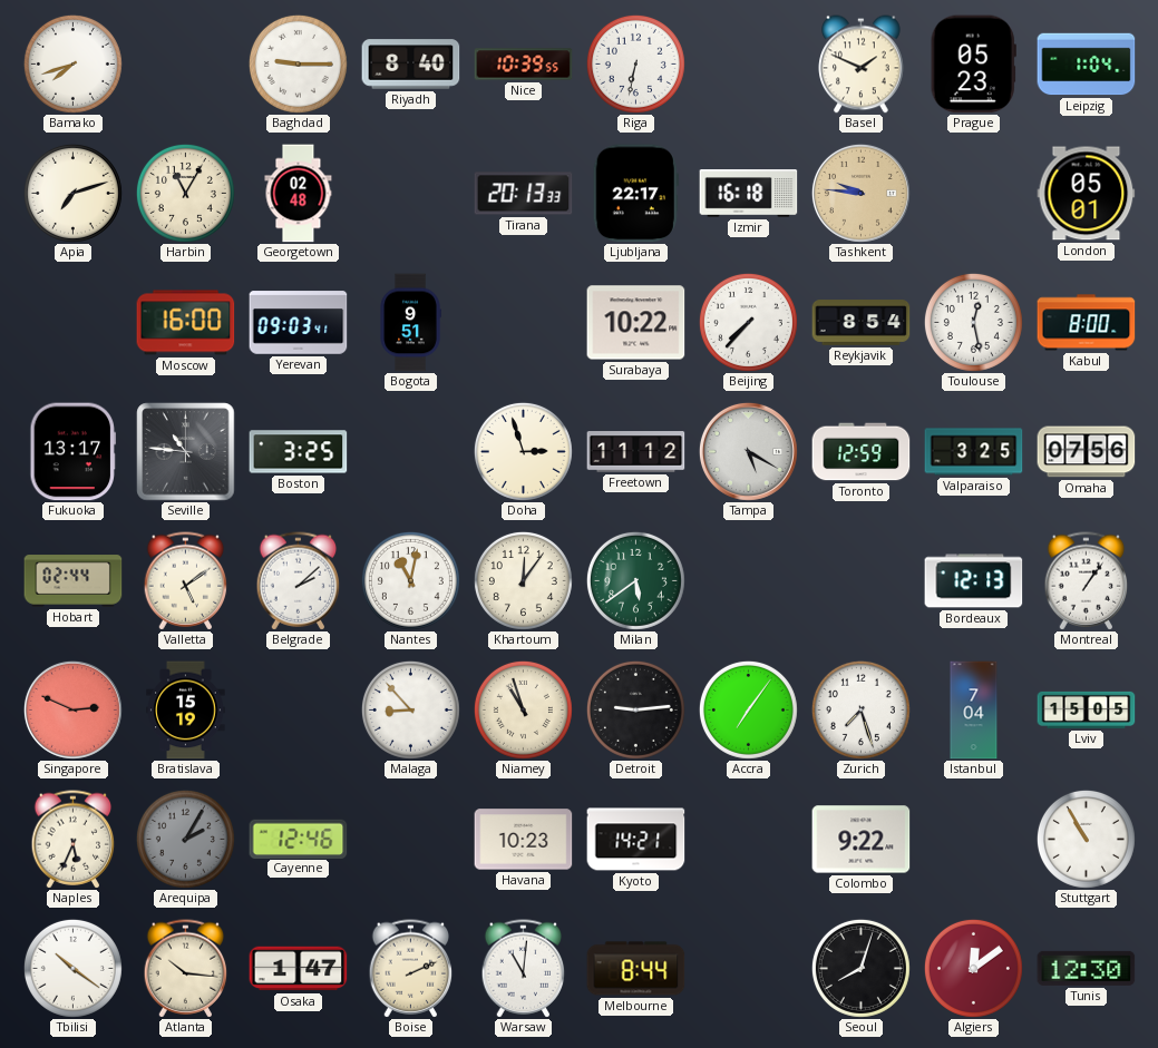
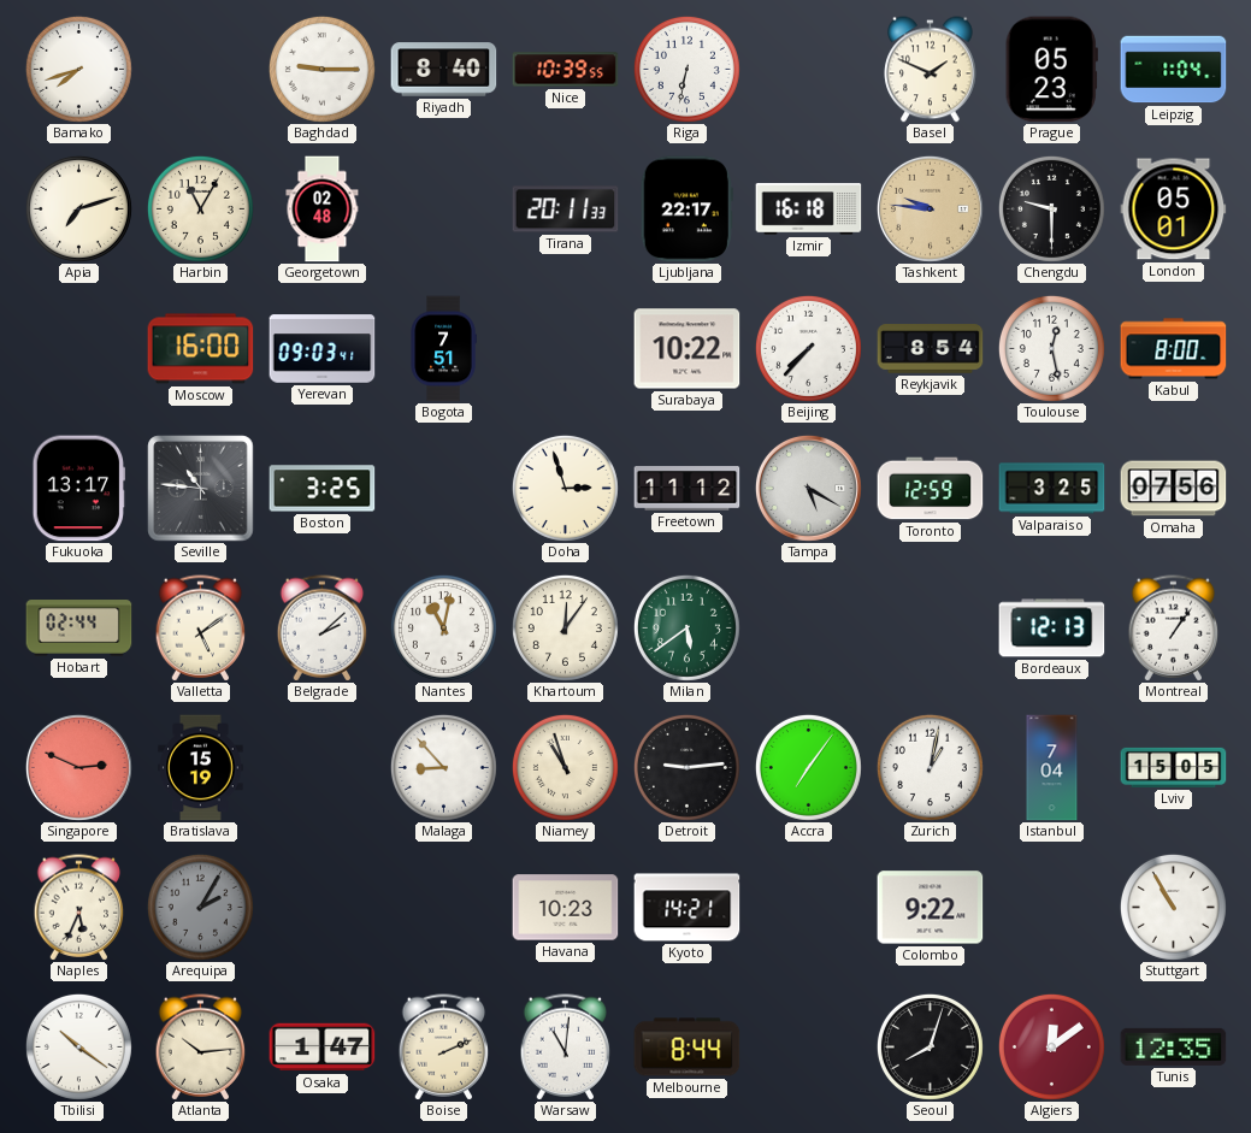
Tirana: 20:13 -> 20:11 (566, 210)
Chengdu: none -> 9:30 (1051, 208)
Bogota: 9:51 -> 7:51 (443, 349)
Zurich: 7:27 -> 1:02 (930, 767)
Cayenne: 12:46 -> none (299, 839)
Atlanta: 10:16 -> 10:14 (201, 1048)
Tunis: 12:30 -> 12:35 (1174, 1046)
